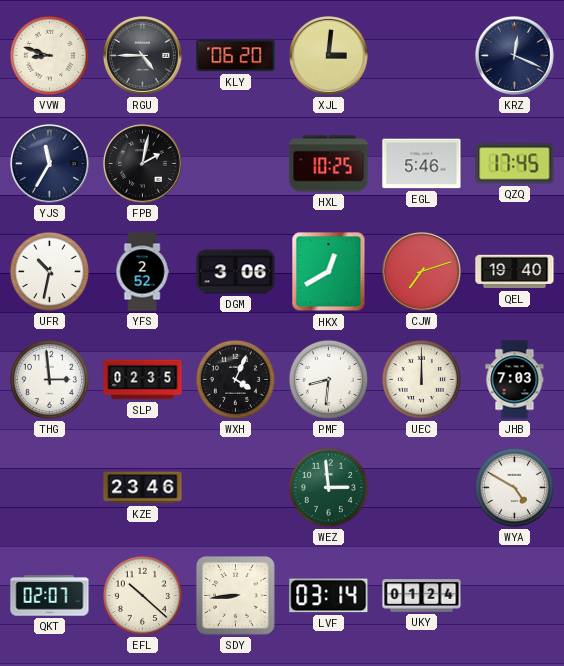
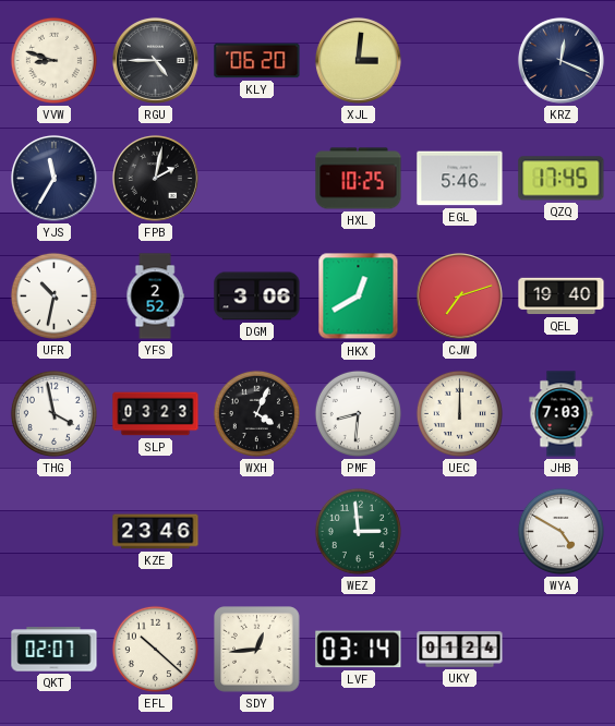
THG: 2:59 -> 3:58 (53, 413)
SLP: 02:35 -> 03:23 (156, 414)
SDY: 8:44 -> 12:44 (257, 650)
